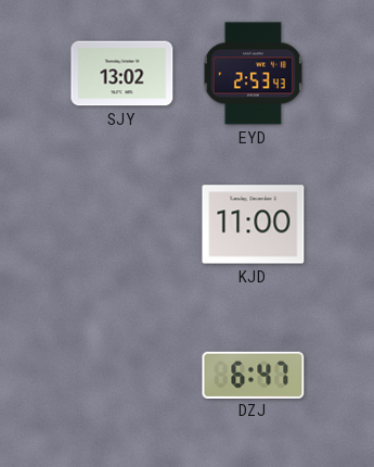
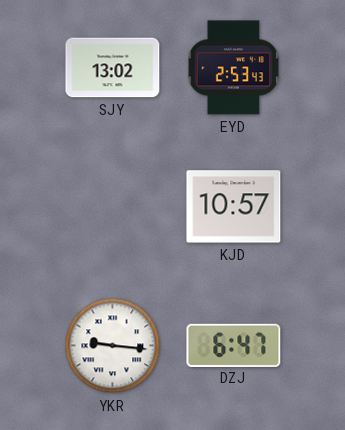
KJD: 11:00 -> 10:57 (234, 207)
YKR: none -> 9:16 (113, 346)
